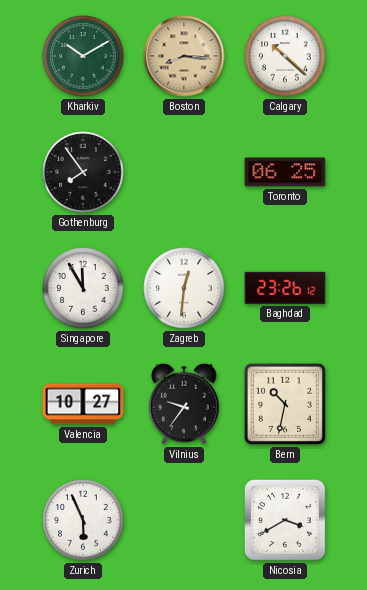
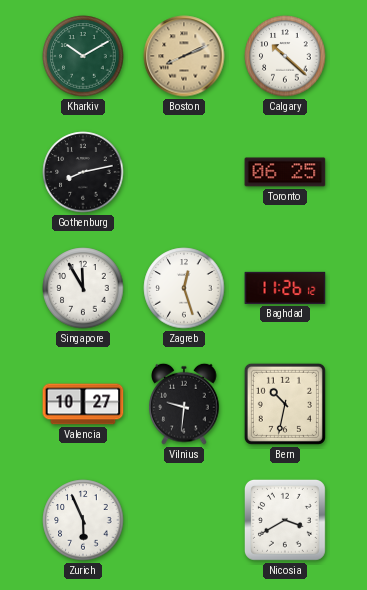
Boston: 8:16 -> 8:11 (184, 56)
Gothenburg: 7:54 -> 8:13 (83, 172)
Zagreb: 12:31 -> 12:27 (184, 288)
Baghdad: 23:26 -> 11:26 (285, 288)
Vilnius: 9:36 -> 9:31 (184, 404)
